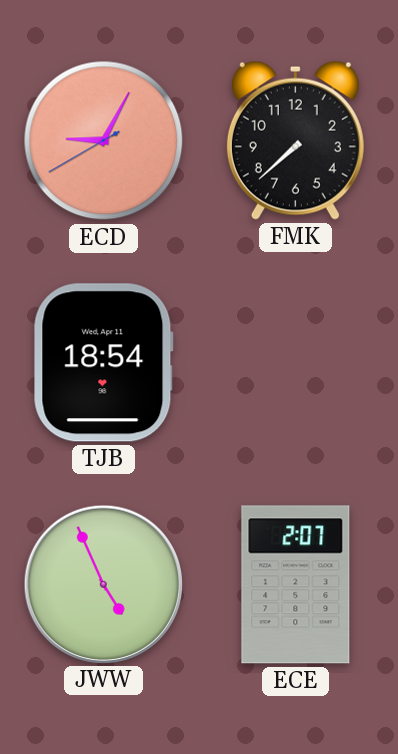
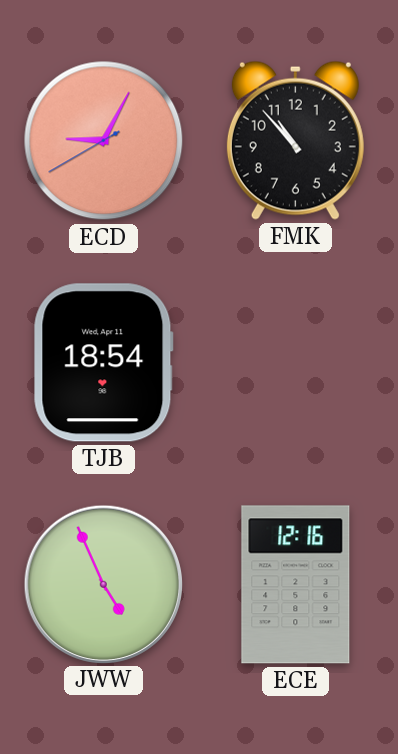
FMK: 7:38 -> 10:53 (295, 140)
ECE: 2:07 -> 12:16 (296, 585)
